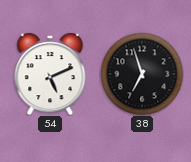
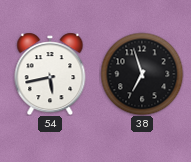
54: 5:11 -> 5:43 (50, 74)
